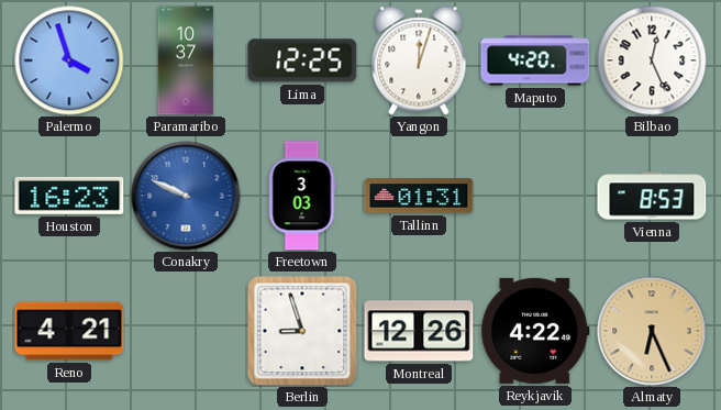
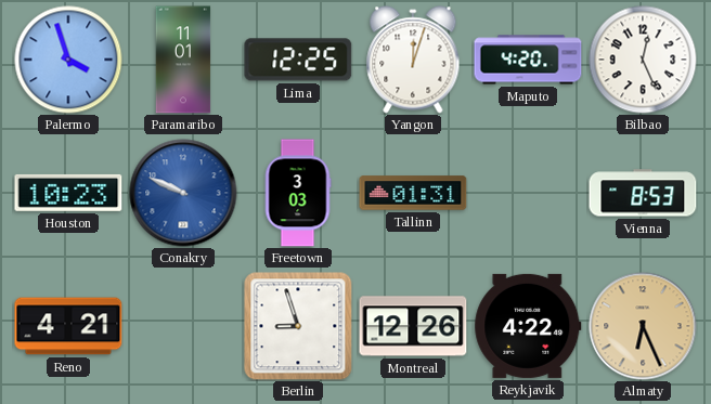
Paramaribo: 10:37 -> 11:01 (183, 60)
Houston: 16:23 -> 10:23 (68, 193)
